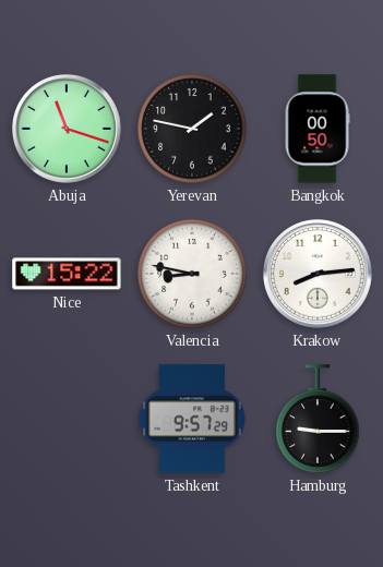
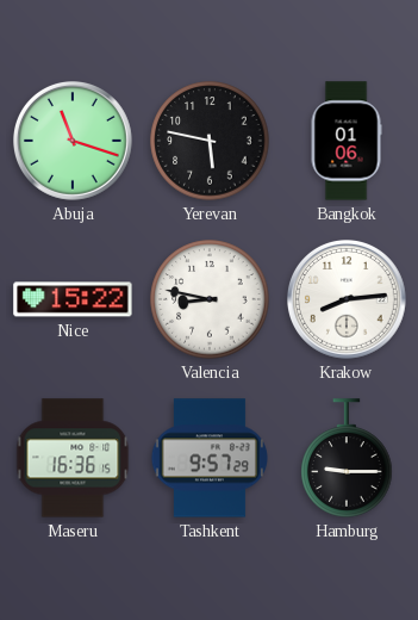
Yerevan: 1:47 -> 5:47 (210, 141)
Bangkok: 00:50 -> 01:06 (347, 141)
Maseru: none -> 16:36 (73, 458)
